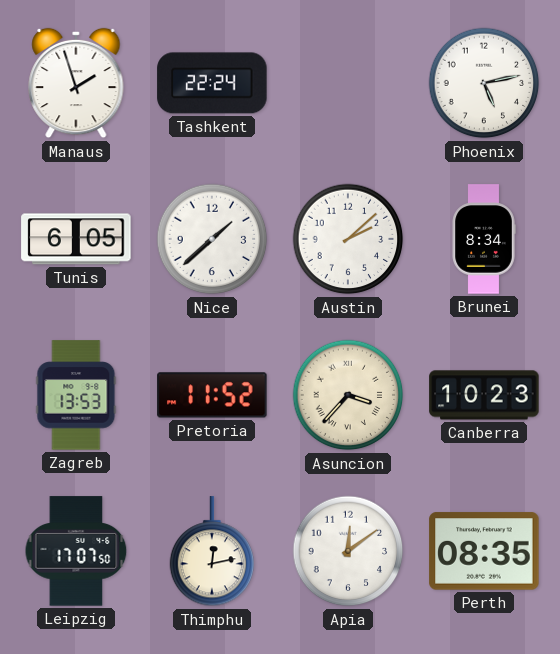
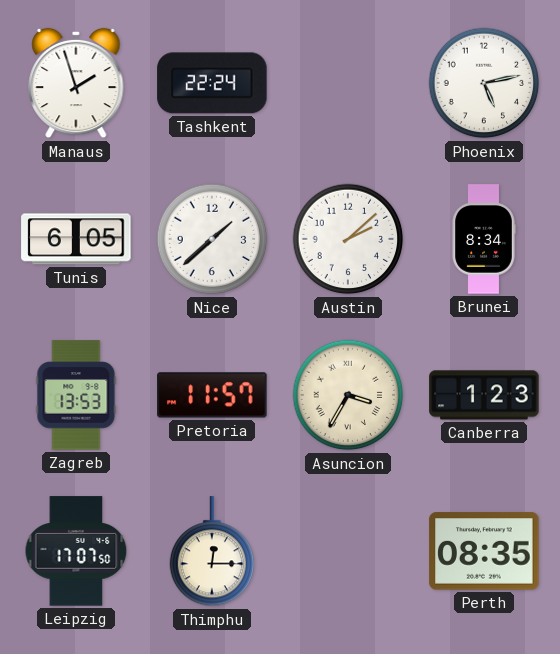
Pretoria: 11:52 -> 11:57 (212, 395)
Asuncion: 3:37 -> 3:35 (348, 395)
Canberra: 10:23 -> 1:23 (484, 395)
Thimphu: 12:13 -> 12:15 (212, 552)
Apia: 12:09 -> none (348, 551)
